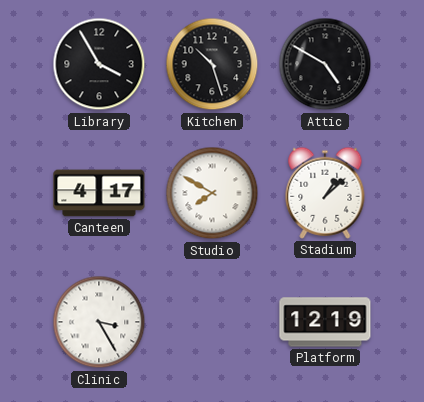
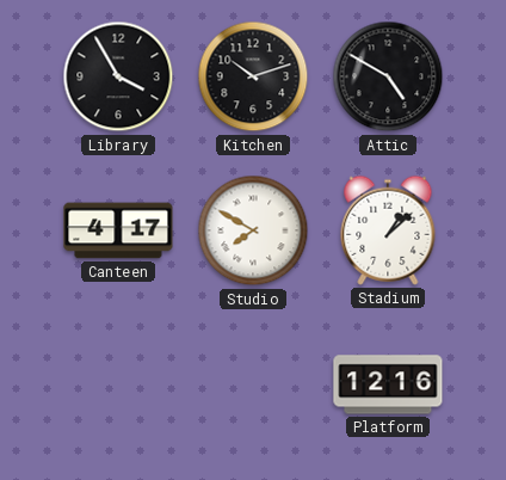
Kitchen: 10:27 -> 10:12 (253, 76)
Clinic: 3:25 -> none (99, 322)
Platform: 12:19 -> 12:16 (388, 384)
